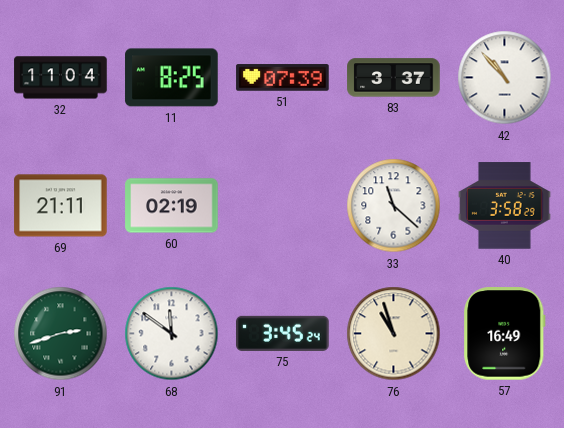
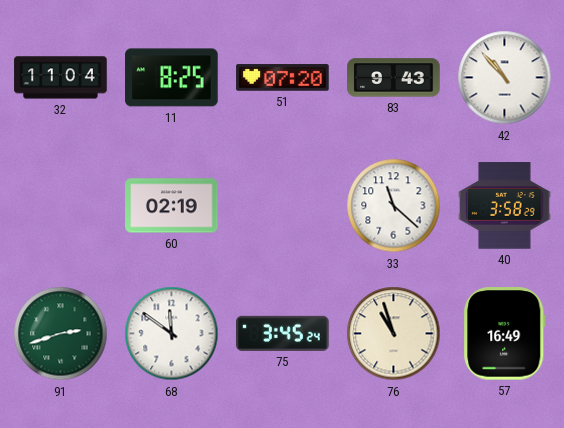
51: 07:39 -> 07:20 (283, 78)
83: 3:37 -> 9:43 (394, 78)
69: 21:11 -> none (61, 206)
